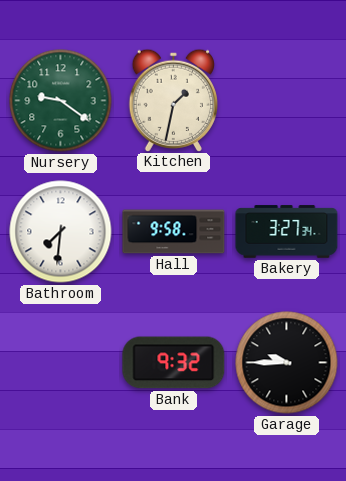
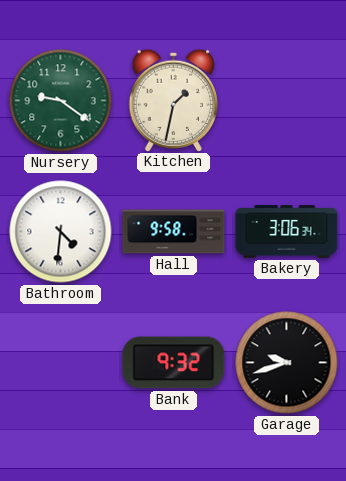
Bathroom: 7:31 -> 4:31 (61, 232)
Bakery: 3:27 -> 3:06 (287, 232)
Garage: 9:45 -> 9:42 (287, 363)
